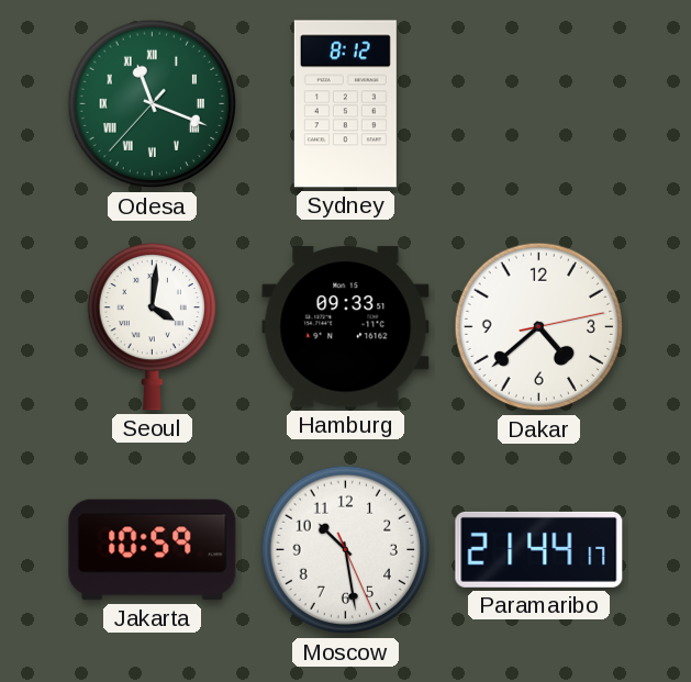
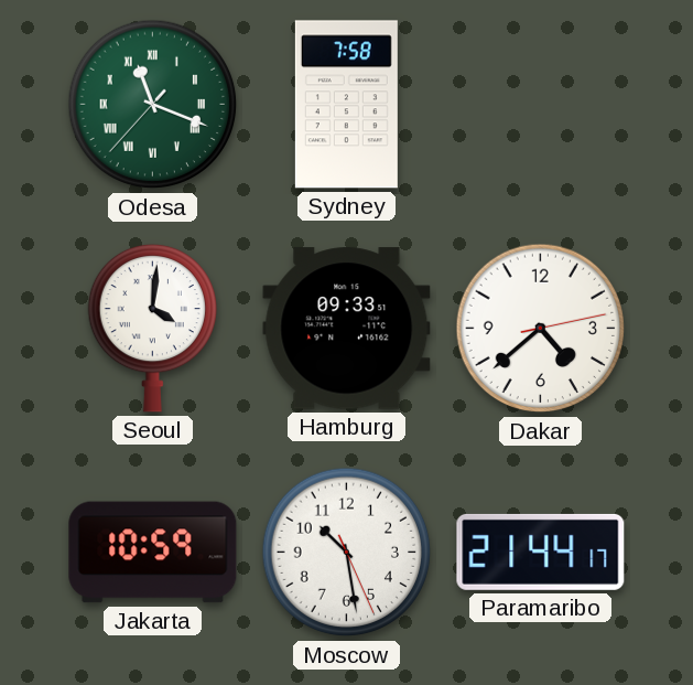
Sydney: 8:12 -> 7:58 (346, 105)
